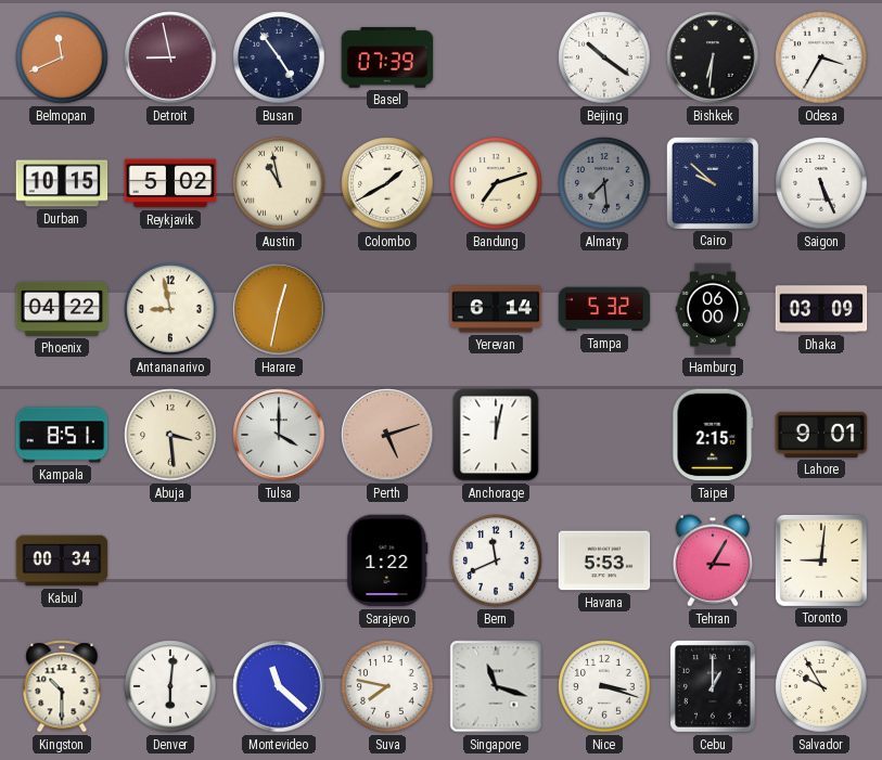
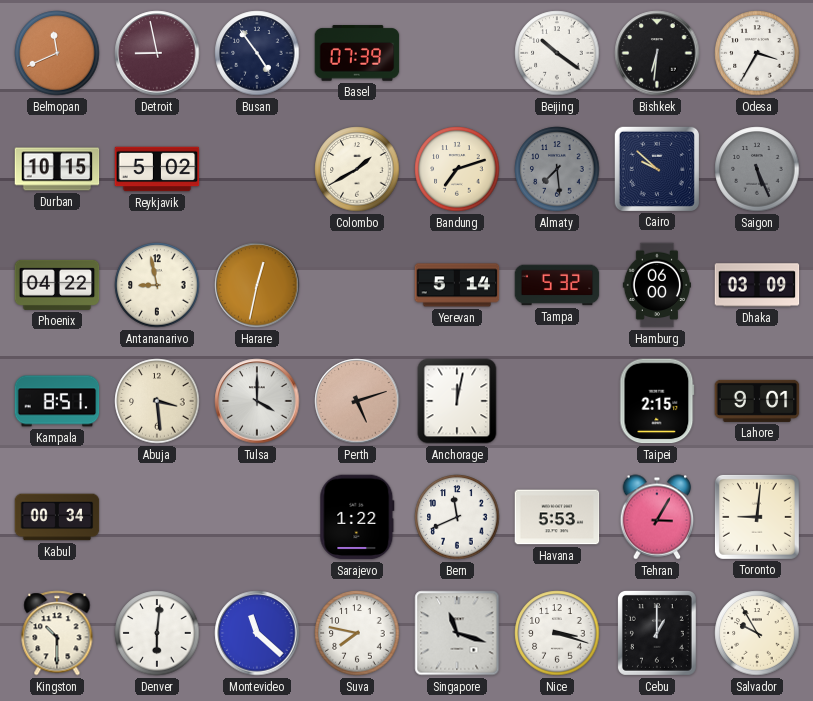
Austin: 10:58 -> none (279, 183)
Saigon dial: white -> grey (757, 169)
Yerevan: 6:14 -> 5:14 (457, 285)
